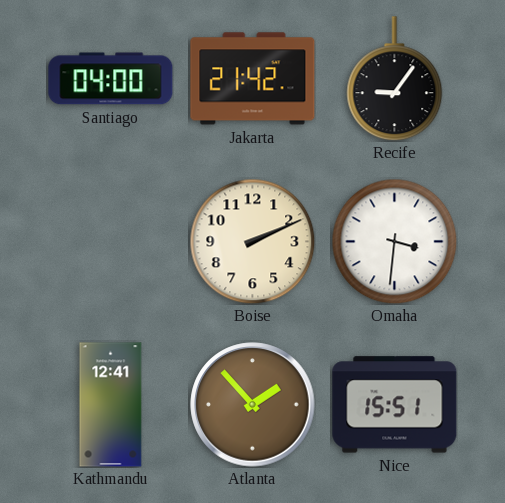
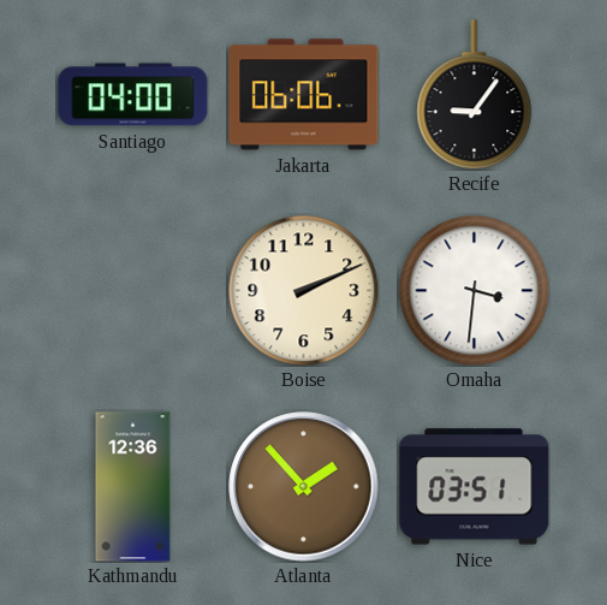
Jakarta: 21:42 -> 06:06 (304, 95)
Kathmandu: 12:41 -> 12:36 (133, 487)
Nice: 15:51 -> 03:51 (475, 487)
